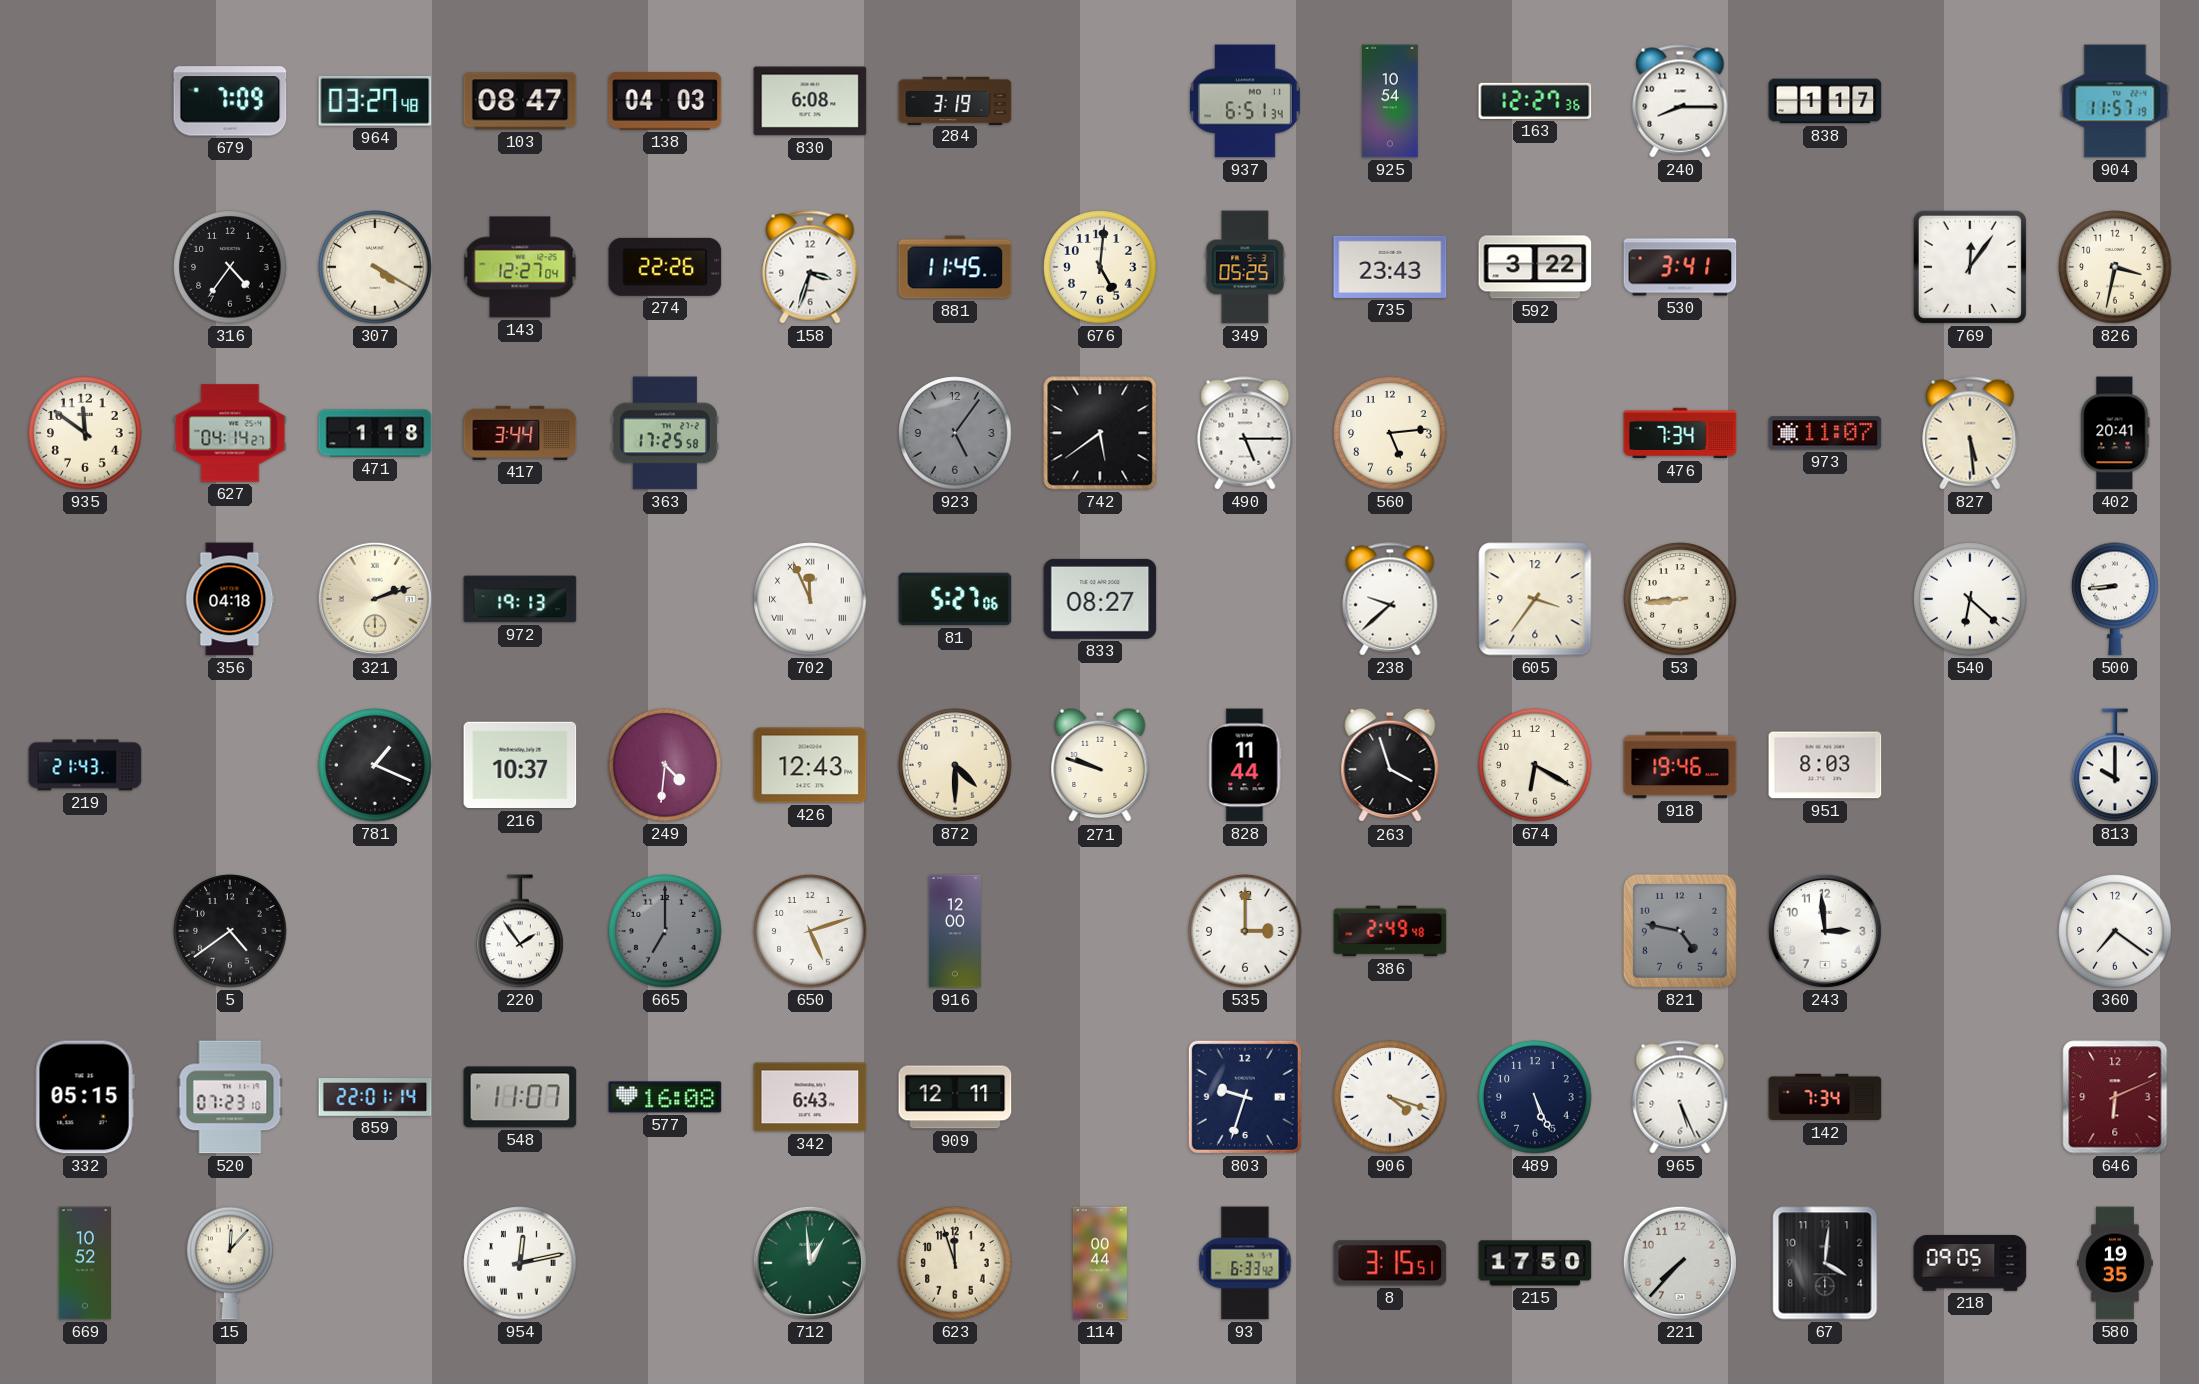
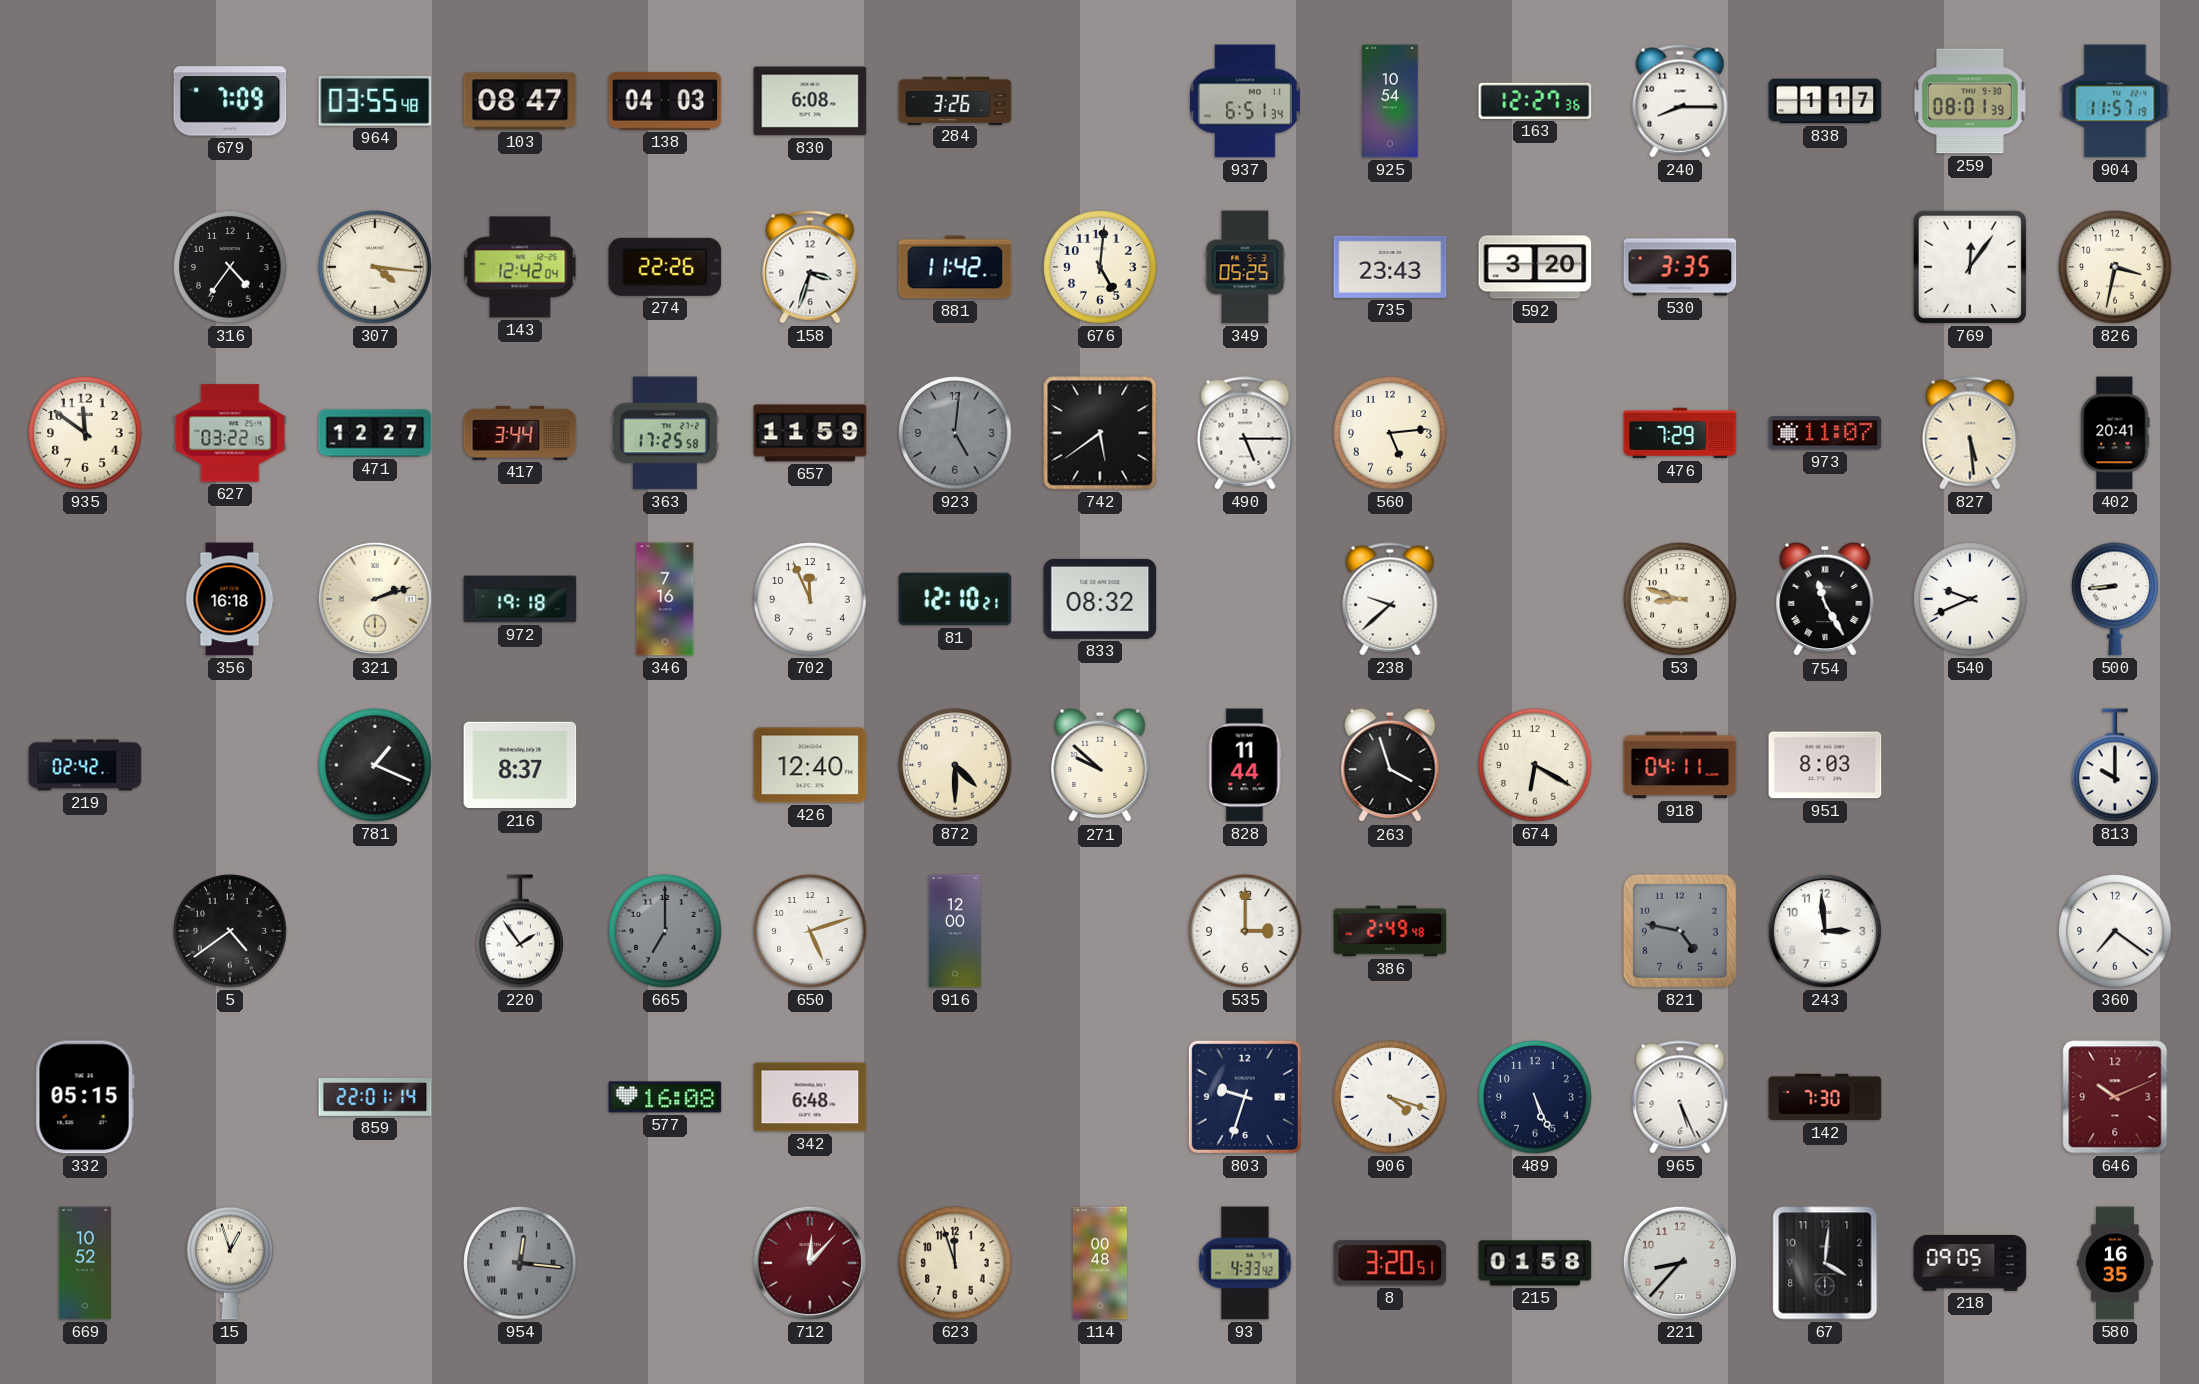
964: 03:27 -> 03:55 (375, 101)
284: 3:19 -> 3:26 (955, 100)
259: none -> 08:01 (1970, 101)
307: 4:20 -> 4:16 (375, 267)
143: 12:27 -> 12:42 (520, 267)
881: 11:45 -> 11:42 (955, 267)
592: 3:22 -> 3:20 (1535, 267)
530: 3:41 -> 3:35 (1680, 267)
627: 04:14 -> 03:22 (230, 433)
471: 1:18 -> 12:27 (375, 433)
657: none -> 11:59 (810, 433)
923: 5:06 -> 5:01 (955, 433)
476: 7:34 -> 7:29 (1680, 433)
356: 04:18 -> 16:18 (230, 599)
972: 19:13 -> 19:18 (520, 599)
346: none -> 7:16 (665, 599)
702 numerals: Roman -> Arabic (810, 599)
81: 5:27 -> 12:10 (955, 599)
833: 08:27 -> 08:32 (1100, 599)
605: 3:36 -> none (1535, 599)
53: 8:44 -> 8:48 (1680, 599)
754: none -> 11:25 (1825, 599)
540: 6:22 -> 9:41 (1970, 599)
219: 21:43 -> 02:42 (85, 765)
216: 10:37 -> 8:37 (520, 765)
249: 4:31 -> none (665, 765)
426: 12:43 -> 12:40 (810, 765)
271: 9:48 -> 9:52 (1100, 765)
918: 19:46 -> 04:11 (1680, 765)
520: 07:23 -> none (230, 1097)
548: 11:07 -> none (520, 1097)
342: 6:43 -> 6:48 (810, 1097)
909: 12:11 -> none (955, 1097)
142: 7:34 -> 7:30 (1825, 1097)
646: 6:11 -> 10:11 (2115, 1097)
15: 12:07 -> 12:57 (230, 1263)
954: 12:13 -> 12:16 (520, 1263)
954 dial: white -> grey (520, 1263)
712: 12:59 -> 12:07 (810, 1263)
712 dial: green -> burgundy (810, 1263)
114: 00:44 -> 00:48 (1100, 1263)
93: 6:33 -> 4:33 (1245, 1263)
8: 3:15 -> 3:20 (1390, 1263)
215: 17:50 -> 01:58 (1535, 1263)
221: 7:37 -> 8:37 (1680, 1263)
580: 19:35 -> 16:35 (2116, 1263)
